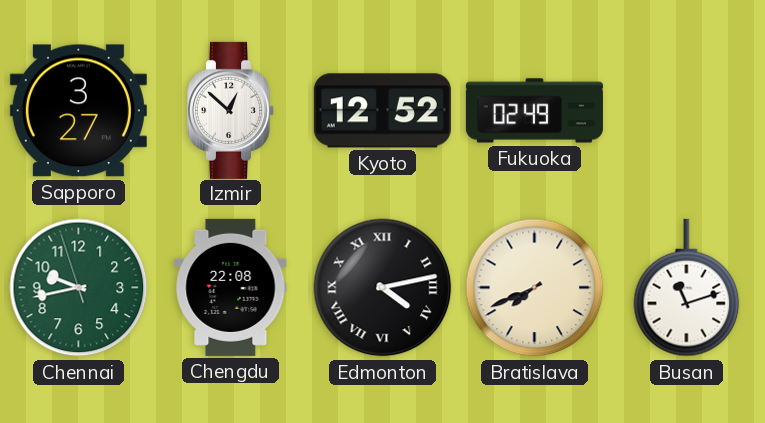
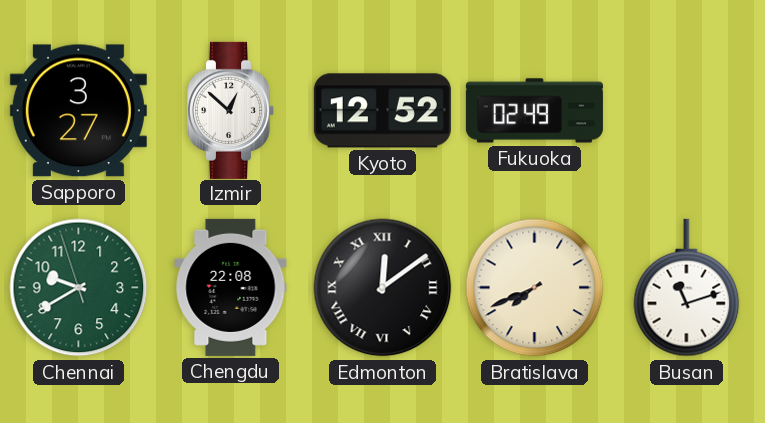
Chennai: 9:42 -> 9:39 (79, 288)
Edmonton: 4:13 -> 12:09 (383, 288)
